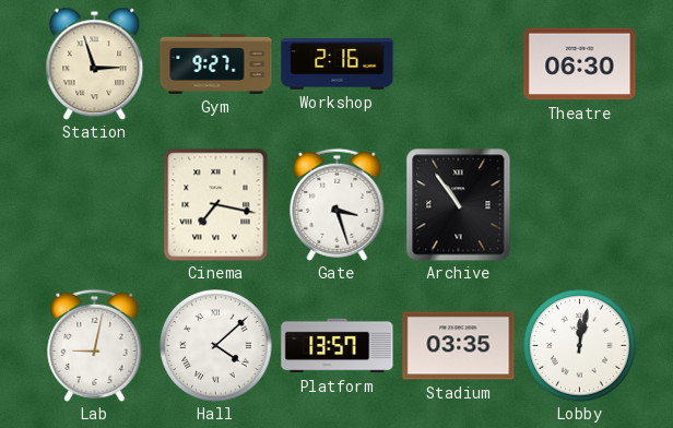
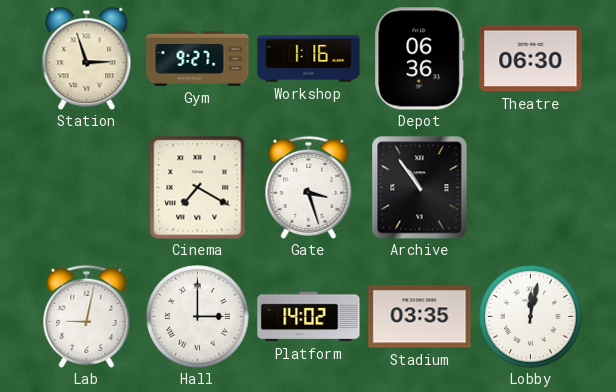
Workshop: 2:16 -> 1:16 (309, 59)
Depot: none -> 06:36 (420, 59)
Cinema: 7:17 -> 7:20 (198, 188)
Hall: 4:08 -> 3:00 (198, 317)
Platform: 13:57 -> 14:02 (309, 317)
